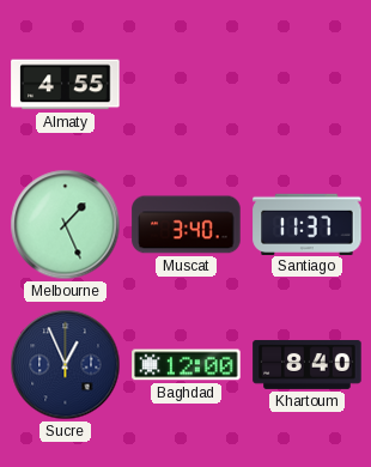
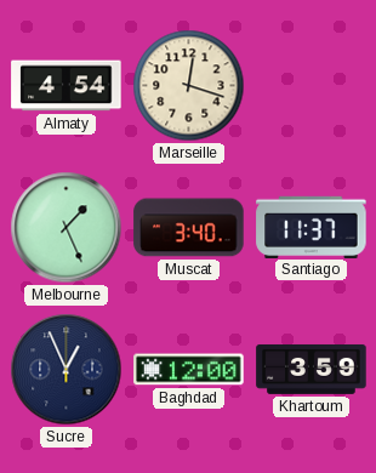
Almaty: 4:55 -> 4:54 (67, 86)
Marseille: none -> 12:18 (189, 86)
Khartoum: 8:40 -> 3:59 (312, 369)
